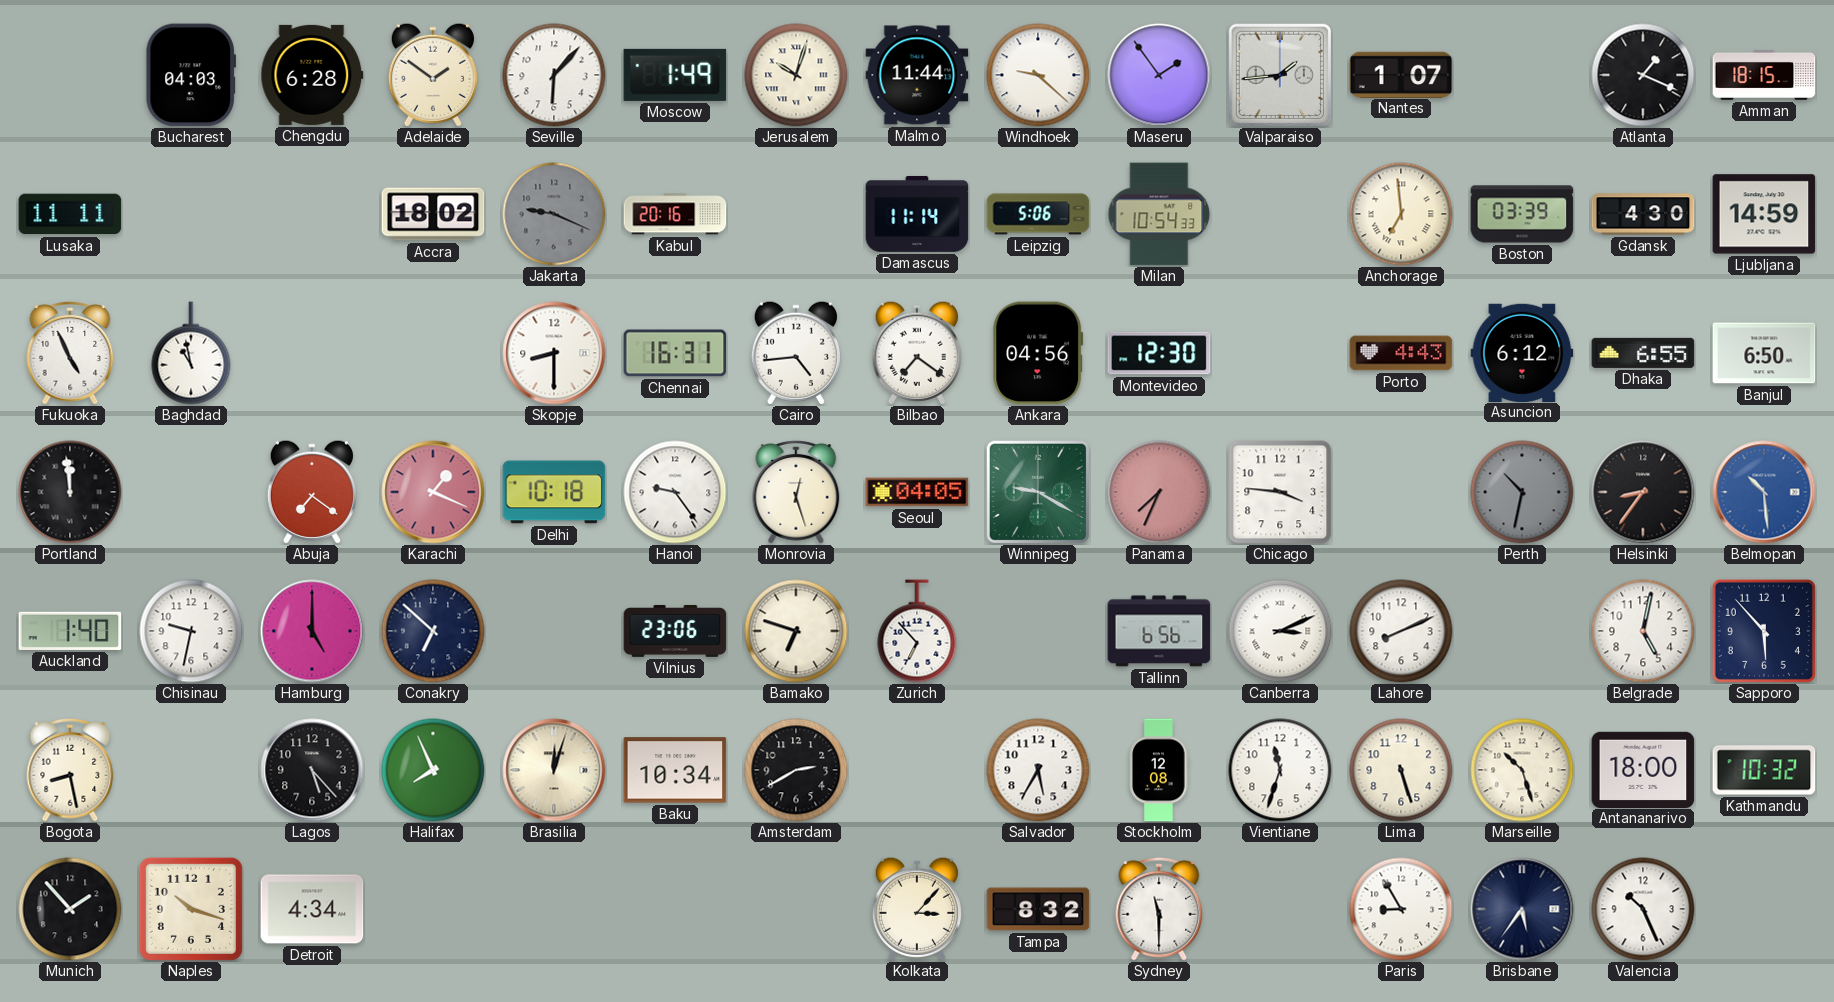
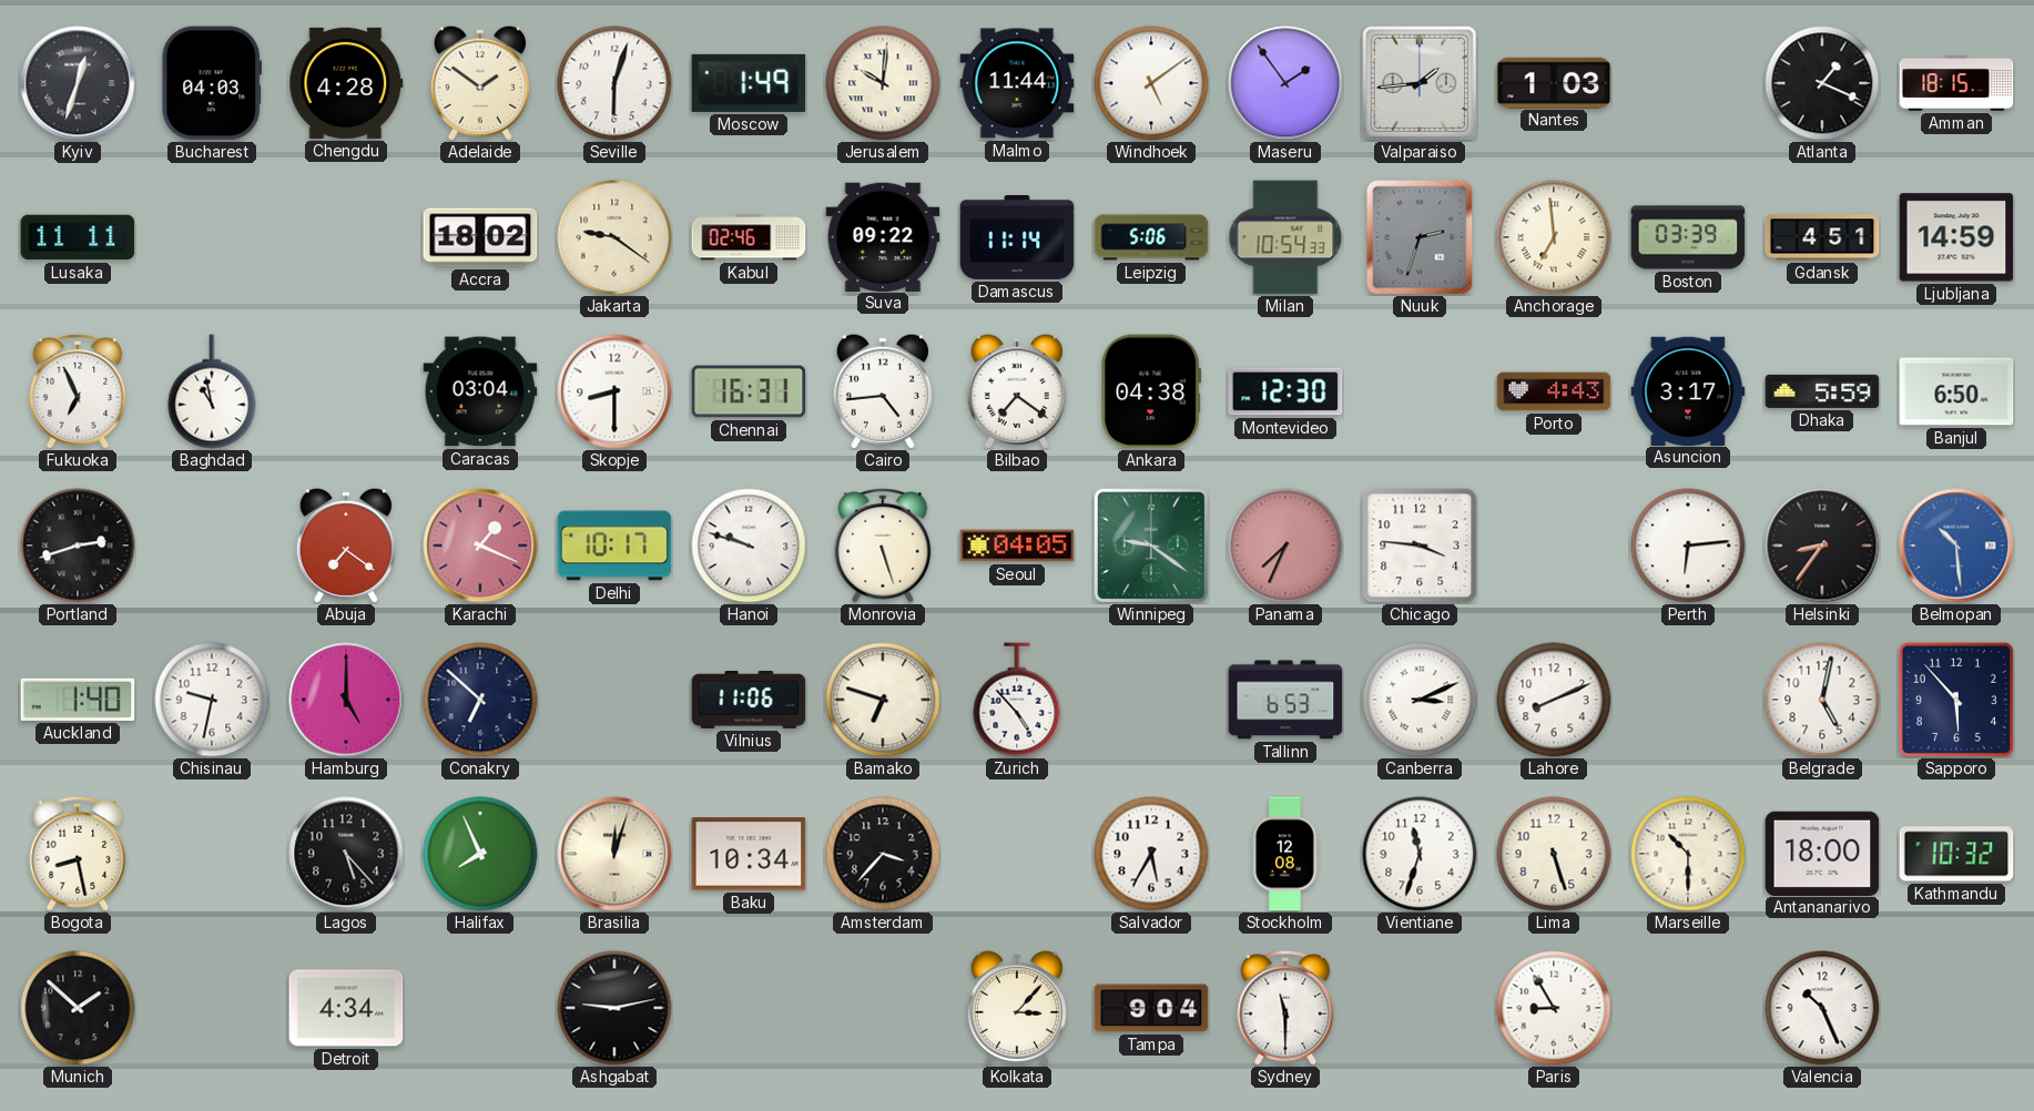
Kyiv: none -> 12:33 (78, 83)
Chengdu: 6:28 -> 4:28 (346, 83)
Seville: 6:07 -> 6:03 (614, 83)
Jerusalem: 10:03 -> 10:01 (883, 83)
Windhoek: 9:22 -> 5:09 (1151, 83)
Nantes: 1:07 -> 1:03 (1554, 82)
Jakarta: 9:19 -> 9:21 (614, 237)
Jakarta dial: grey -> cream (614, 237)
Kabul: 20:16 -> 02:46 (749, 237)
Suva: none -> 09:22 (883, 236)
Nuuk: none -> 2:33 (1420, 237)
Gdansk: 4:30 -> 4:51 (1822, 237)
Fukuoka: 4:56 -> 6:56 (78, 391)
Caracas: none -> 03:04 (480, 391)
Ankara: 04:56 -> 04:38 (1151, 391)
Asuncion: 6:12 -> 3:17 (1688, 390)
Dhaka: 6:55 -> 5:59 (1822, 391)
Portland: 11:59 -> 2:42 (78, 546)
Delhi: 10:18 -> 10:17 (614, 546)
Hanoi: 9:24 -> 9:48 (749, 546)
Monrovia: 12:27 -> 5:27 (883, 546)
Winnipeg: 9:20 -> 9:21 (1150, 544)
Perth: 10:32 -> 6:14 (1688, 546)
Perth dial: grey -> white (1688, 546)
Vilnius: 23:06 -> 11:06 (749, 700)
Zurich: 6:53 -> 4:53 (1017, 700)
Tallinn: 6:56 -> 6:53 (1285, 700)
Amsterdam: 2:40 -> 3:37 (883, 854)
Marseille: 10:27 -> 10:30 (1688, 854)
Munich: 1:53 -> 1:52 (78, 1008)
Naples: 10:18 -> none (191, 909)
Ashgabat: none -> 9:13 (614, 1008)
Tampa: 8:32 -> 9:04 (1151, 1008)
Brisbane: 5:36 -> none (1522, 909)
